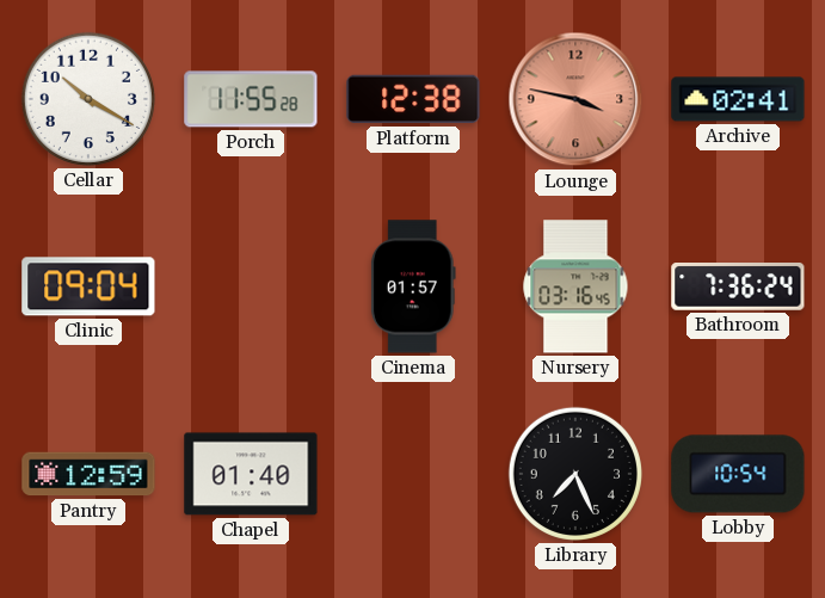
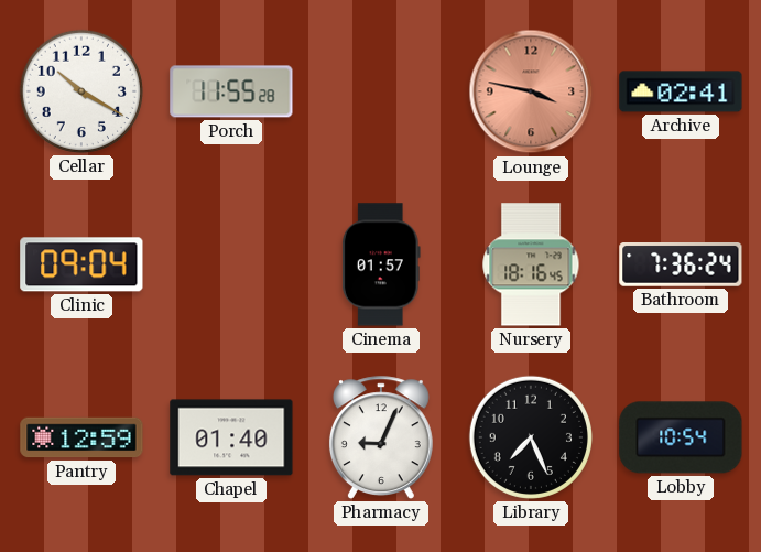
Platform: 12:38 -> none (413, 99)
Nursery: 03:16 -> 18:16 (531, 264)
Pharmacy: none -> 9:04 (381, 437)
